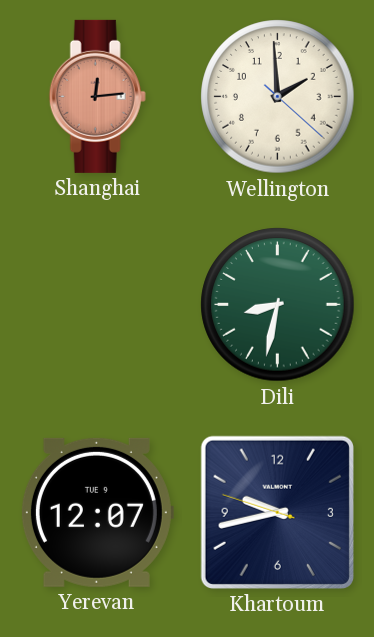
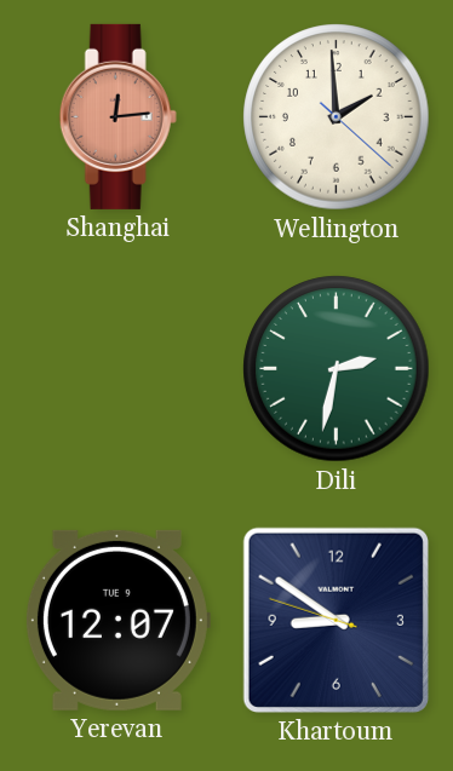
Dili: 8:32 -> 2:32 (337, 369)
Khartoum: 9:42 -> 8:50 (336, 620)
